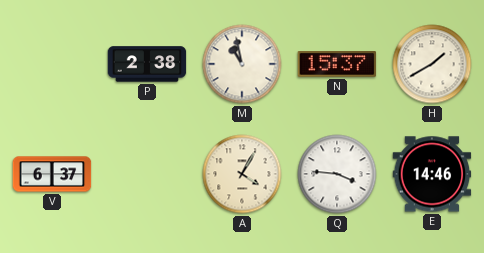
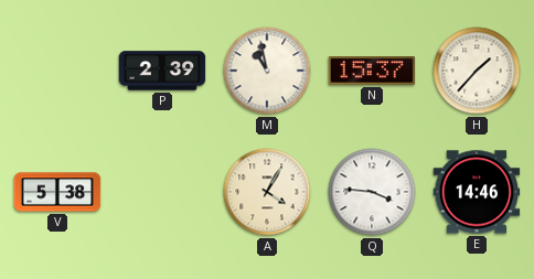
P: 2:38 -> 2:39 (162, 71)
H: 1:40 -> 1:37 (477, 71)
V: 6:37 -> 5:38 (57, 192)
